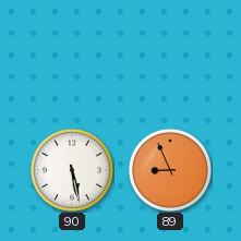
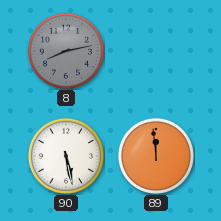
8: none -> 8:13 (66, 51)
89: 8:56 -> 11:59 (156, 156)
